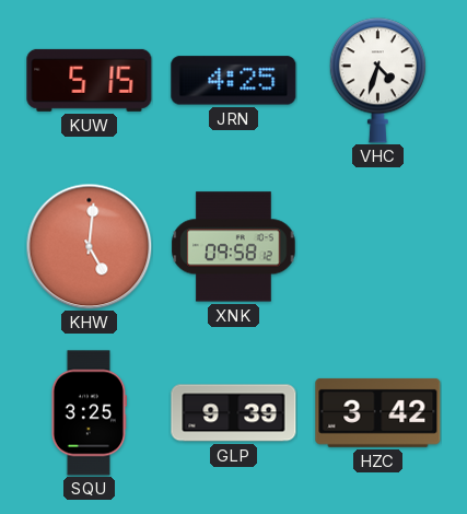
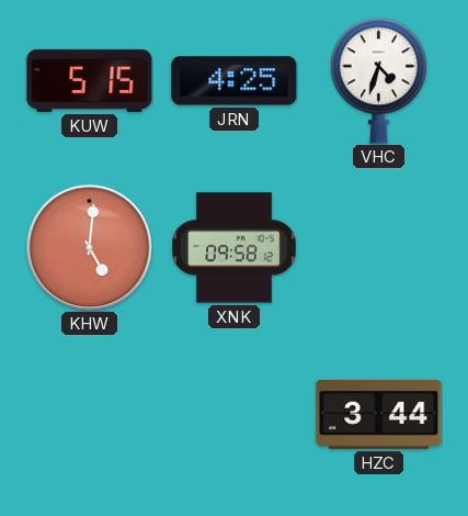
SQU: 3:25 -> none (89, 413)
GLP: 9:39 -> none (234, 413)
HZC: 3:42 -> 3:44 (379, 414)
